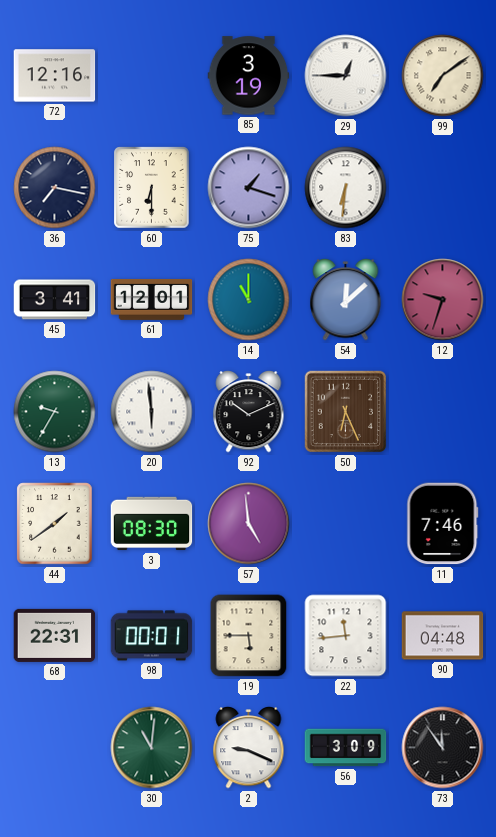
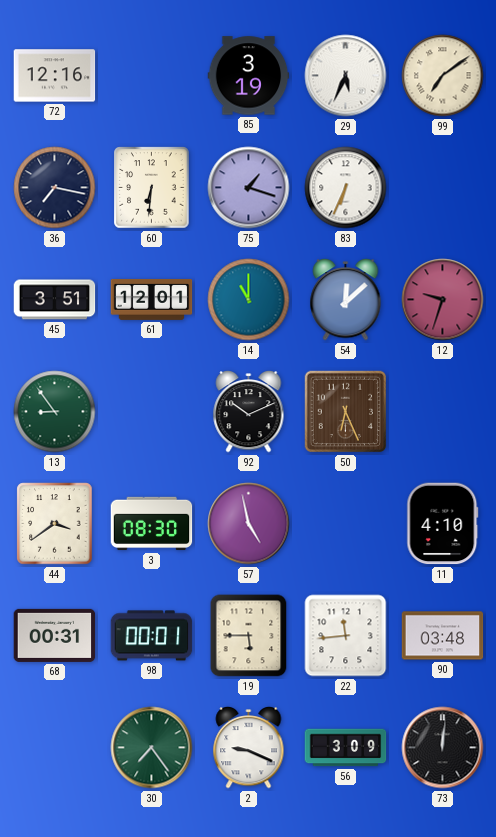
29: 12:45 -> 5:34 (346, 76)
60: 6:30 -> 6:31 (152, 188)
83: 6:31 -> 6:34 (346, 188)
45: 3:41 -> 3:51 (55, 300)
13: 9:35 -> 8:54 (55, 412)
20: 5:59 -> none (152, 412)
44: 1:39 -> 3:39 (55, 524)
57: 4:59 -> 4:58 (249, 524)
11: 7:46 -> 4:10 (443, 524)
68: 22:31 -> 00:31 (55, 635)
90: 04:48 -> 03:48 (443, 636)
30: 11:01 -> 7:24 (152, 748)
73: 11:54 -> 12:01 (443, 748)
